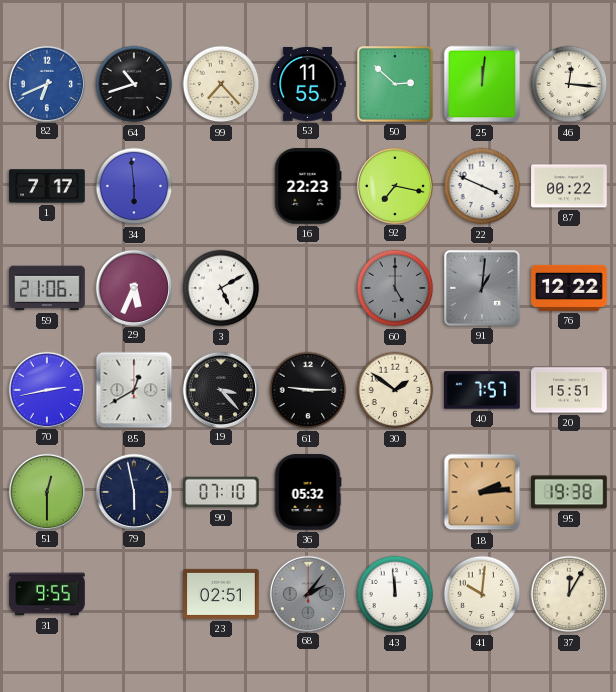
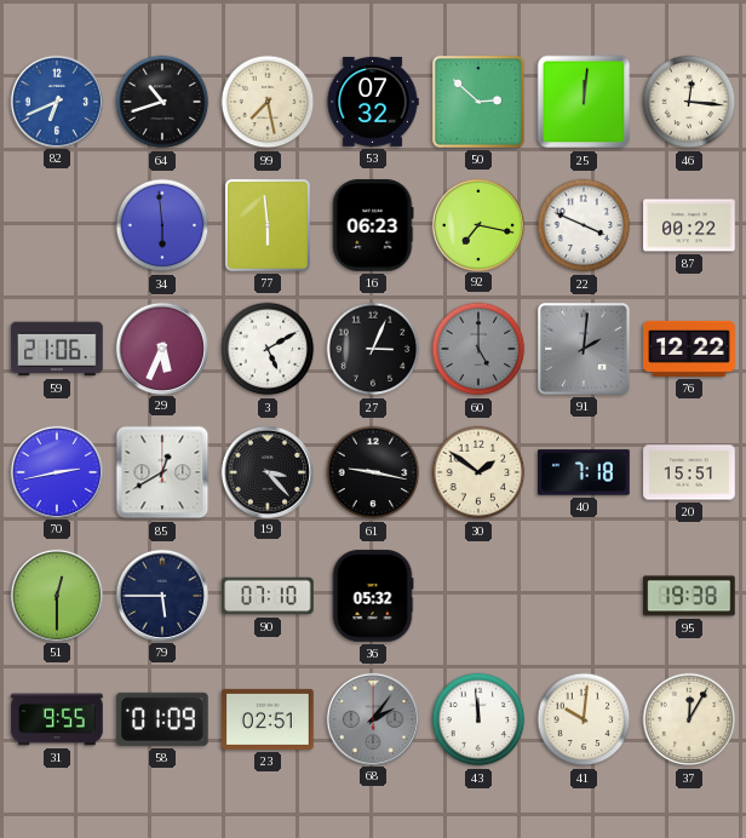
99: 7:23 -> 7:28 (268, 102)
53: 11:55 -> 07:32 (373, 102)
1: 7:17 -> none (47, 186)
77: none -> 5:59 (268, 225)
16: 22:23 -> 06:23 (373, 225)
27: none -> 3:04 (373, 349)
91: 1:01 -> 2:01 (584, 349)
61: 9:15 -> 9:17 (373, 472)
40: 7:57 -> 7:18 (584, 472)
79: 5:58 -> 5:45 (161, 595)
18: 2:14 -> none (482, 492)
58: none -> 01:09 (163, 719)
